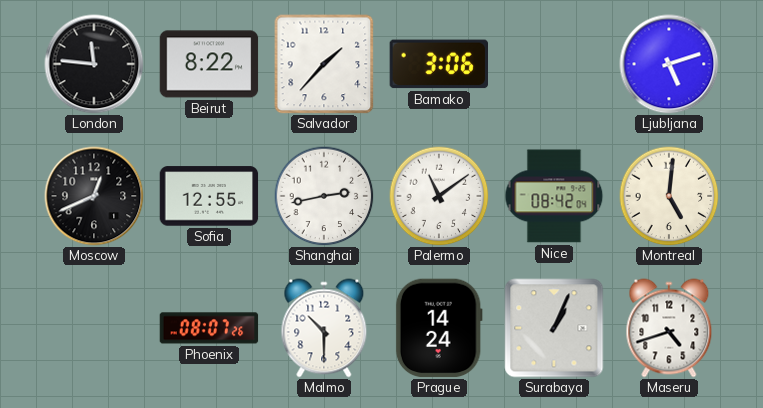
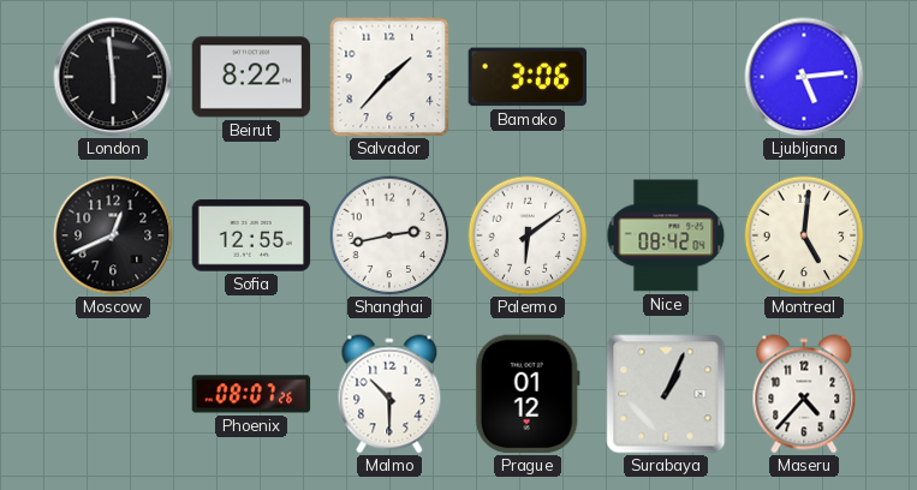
London: 11:46 -> 5:59 (113, 77)
Ljubljana: 5:12 -> 5:14 (804, 77)
Palermo: 11:09 -> 6:09 (528, 235)
Prague: 14:24 -> 01:12 (528, 394)
Maseru: 4:42 -> 4:37 (804, 394)
